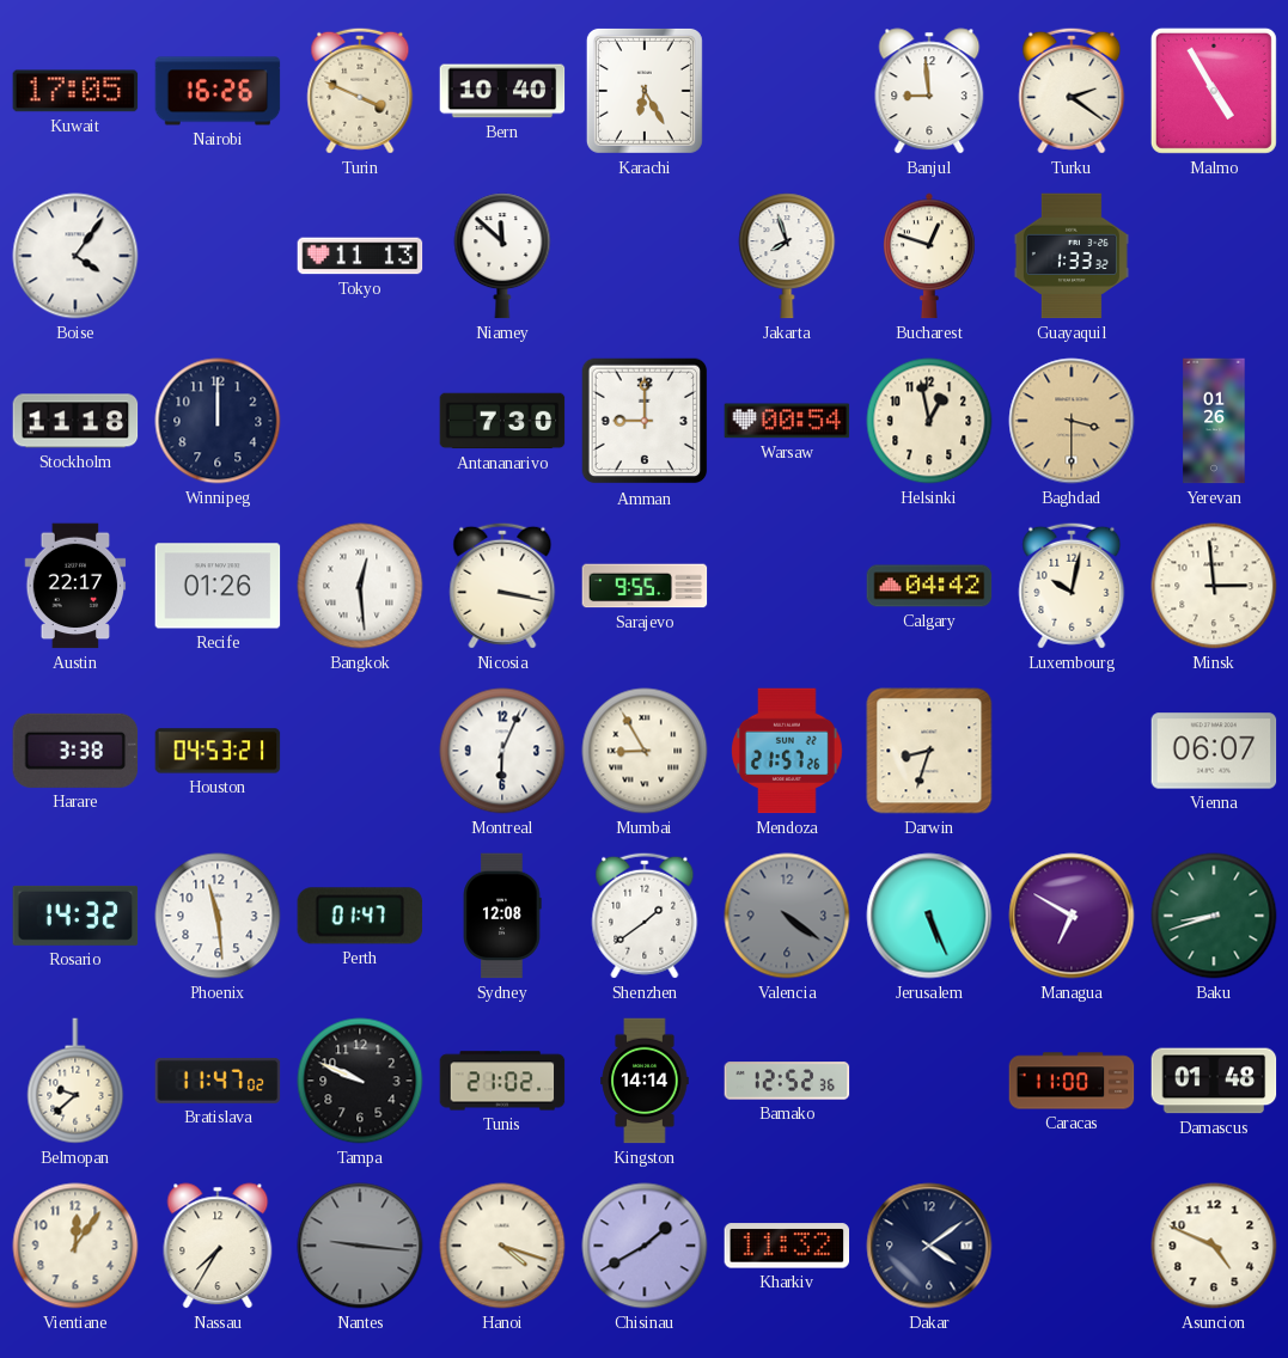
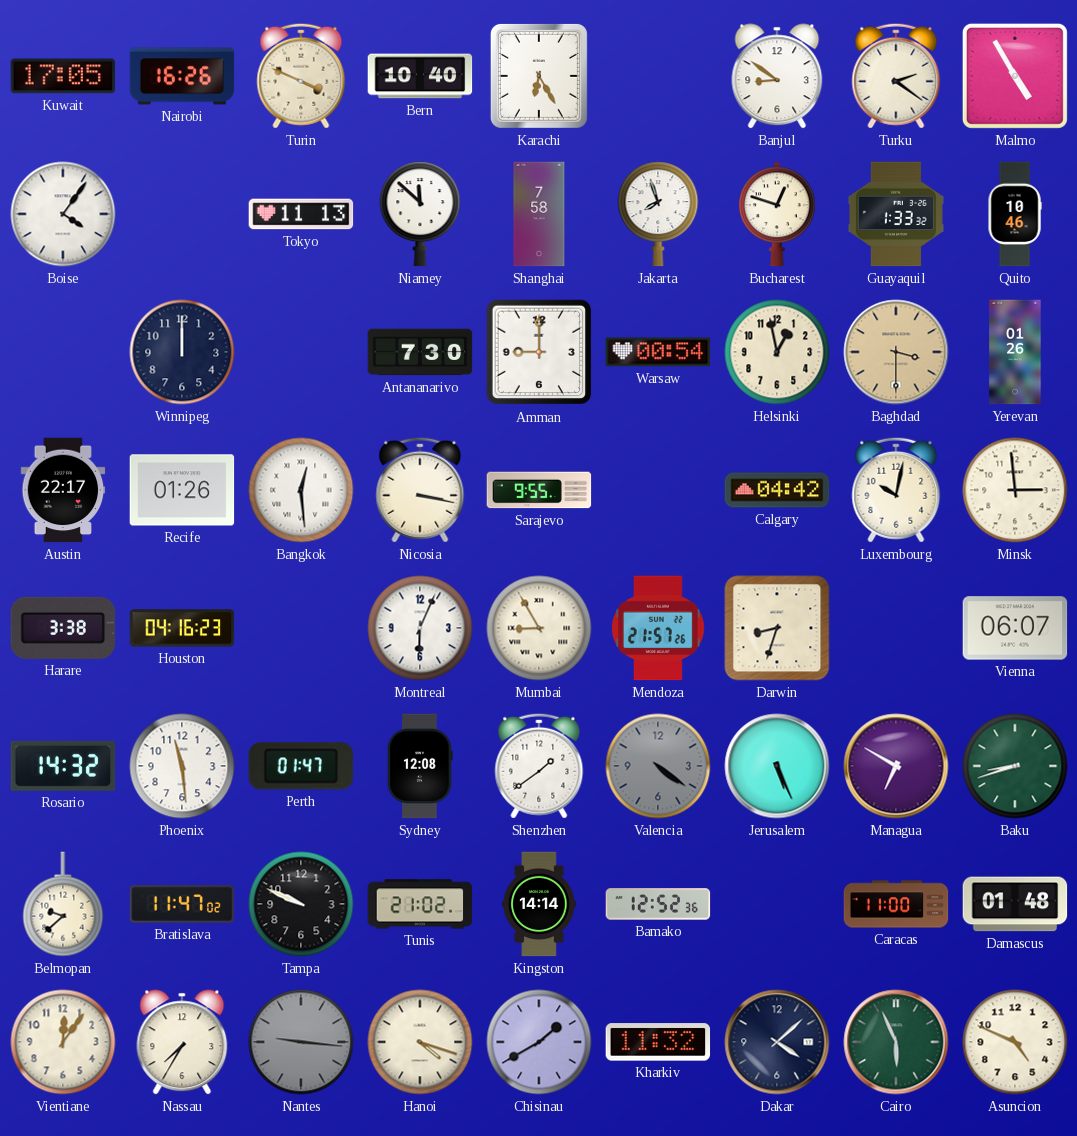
Banjul: 8:59 -> 8:51 (777, 76)
Shanghai: none -> 7:58 (539, 214)
Quito: none -> 10:46 (1015, 214)
Stockholm: 11:18 -> none (75, 421)
Houston: 04:53 -> 04:16 (182, 628)
Dakar: 4:09 -> 4:08 (777, 1042)
Cairo: none -> 5:56 (896, 1042)
